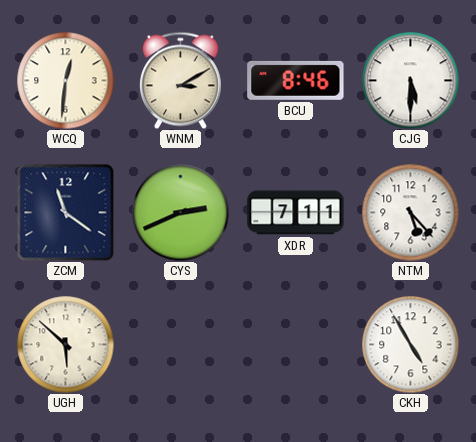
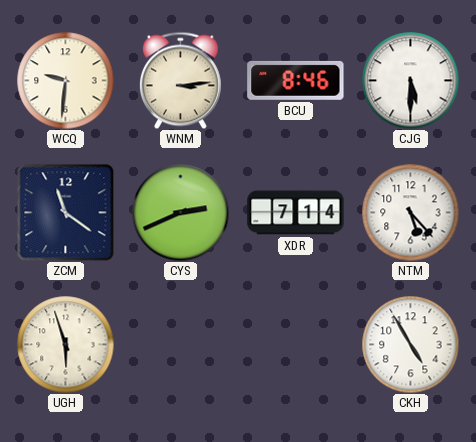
WCQ: 12:31 -> 9:31 (65, 80)
WNM: 3:10 -> 3:14 (180, 80)
XDR: 7:11 -> 7:14 (296, 213)
UGH: 5:52 -> 5:57 (65, 344)
